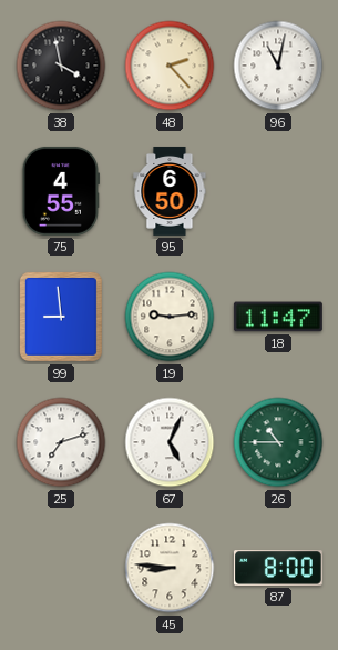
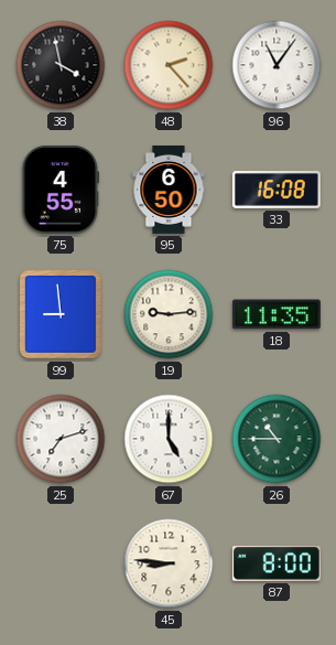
96: 11:02 -> 11:06 (277, 65)
33: none -> 16:08 (277, 190)
18: 11:47 -> 11:35 (277, 314)
67: 5:04 -> 5:00 (169, 439)
